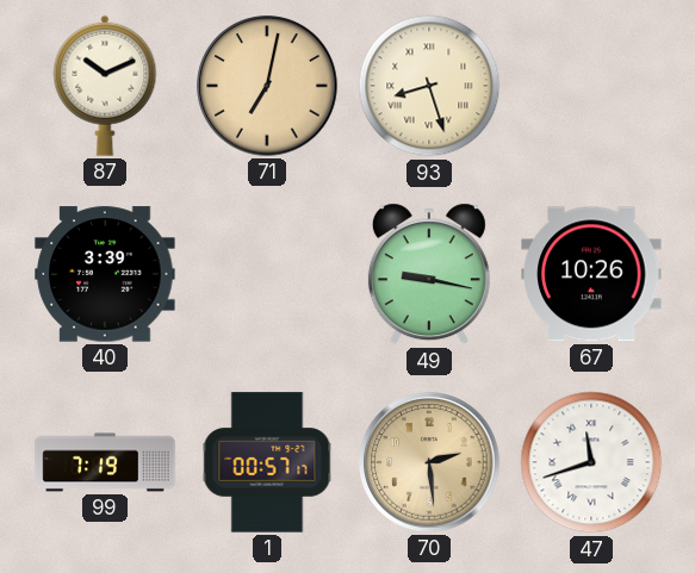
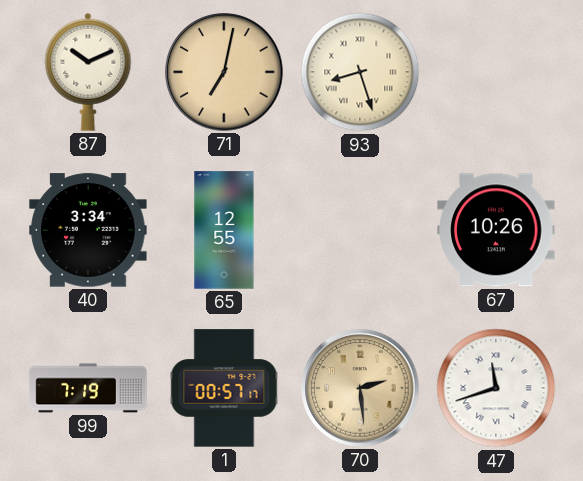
40: 3:39 -> 3:34 (88, 230)
65: none -> 12:55 (224, 230)
49: 9:17 -> none (429, 274)
